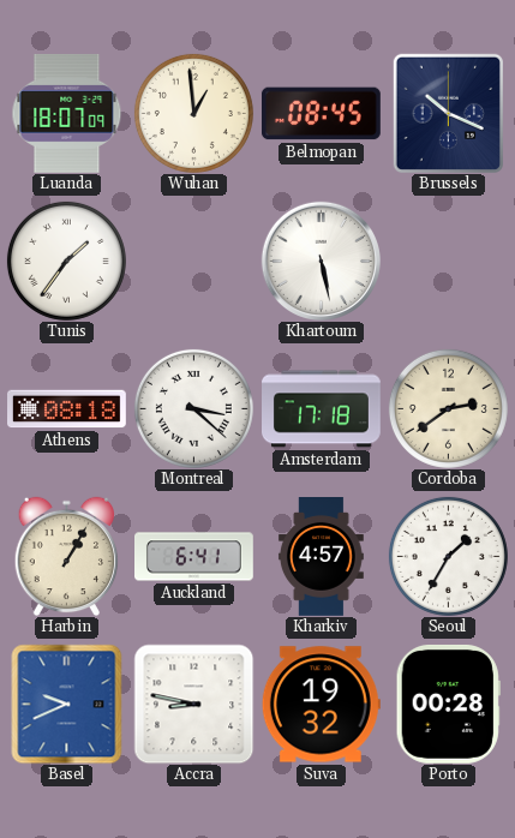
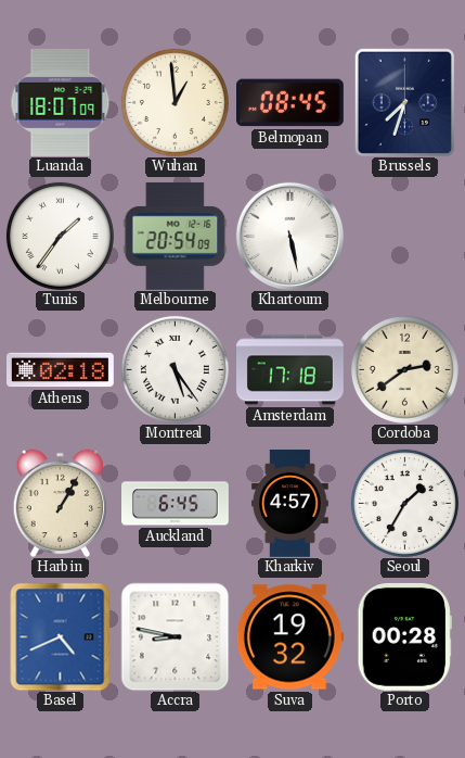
Brussels: 10:19 -> 7:33 (404, 102)
Melbourne: none -> 20:54 (176, 236)
Athens: 08:18 -> 02:18 (61, 370)
Montreal: 3:22 -> 5:24 (175, 369)
Auckland: 6:41 -> 6:45 (176, 504)
Basel: 9:41 -> 4:41 (61, 636)
